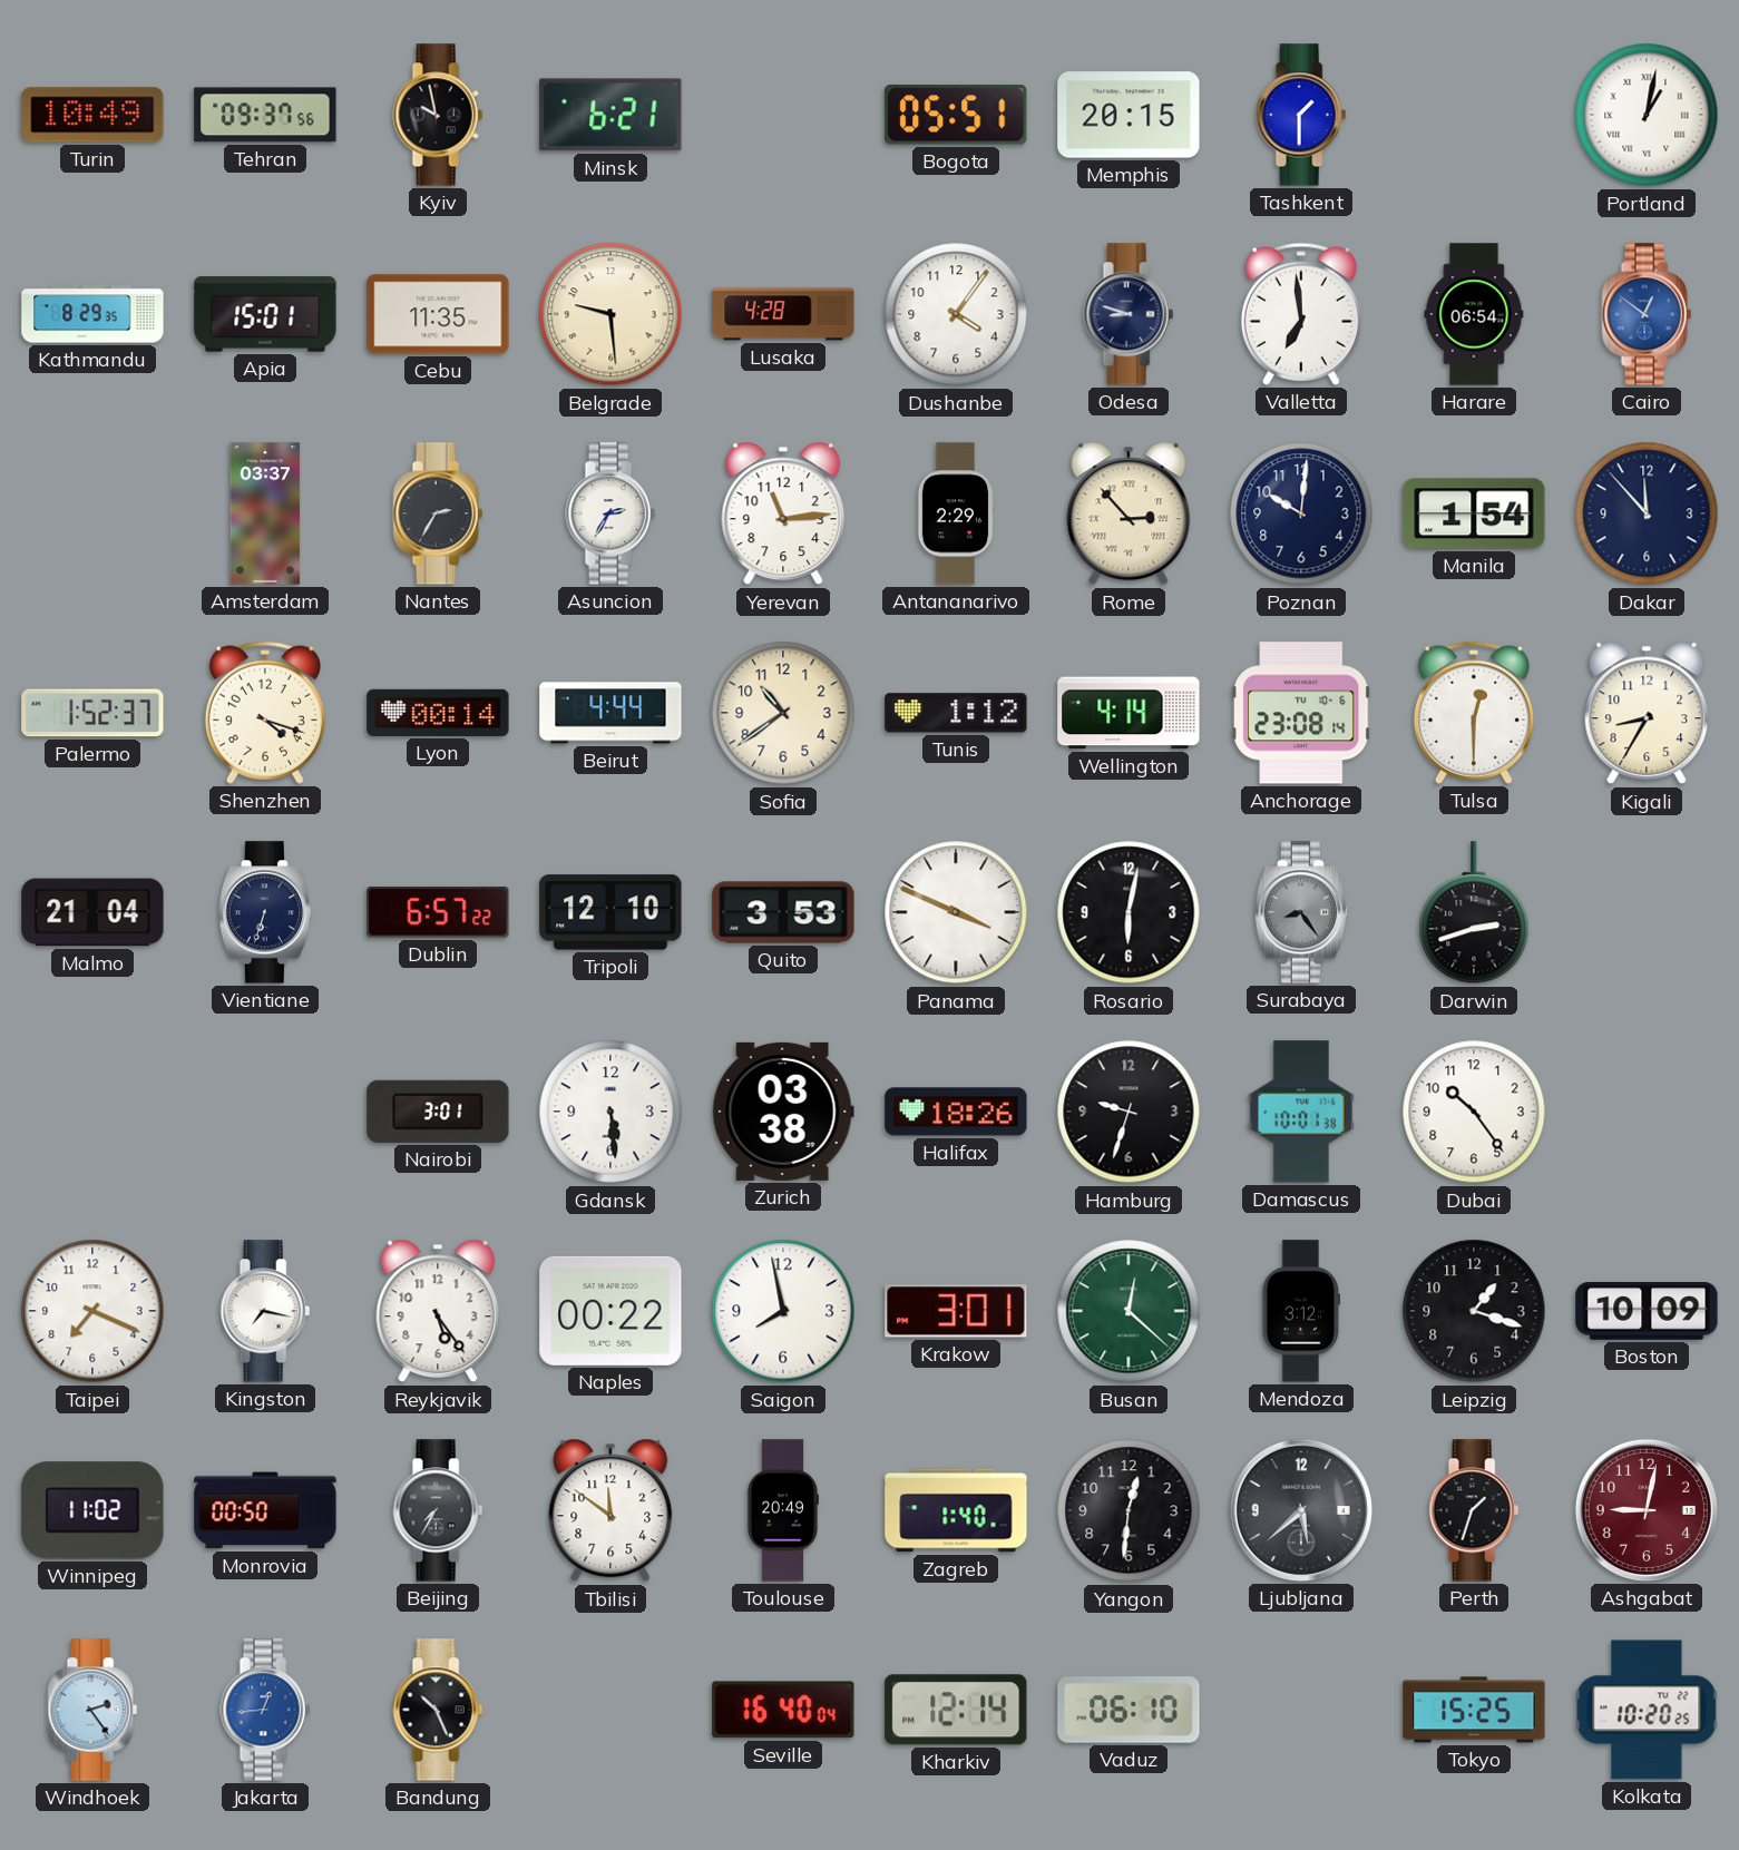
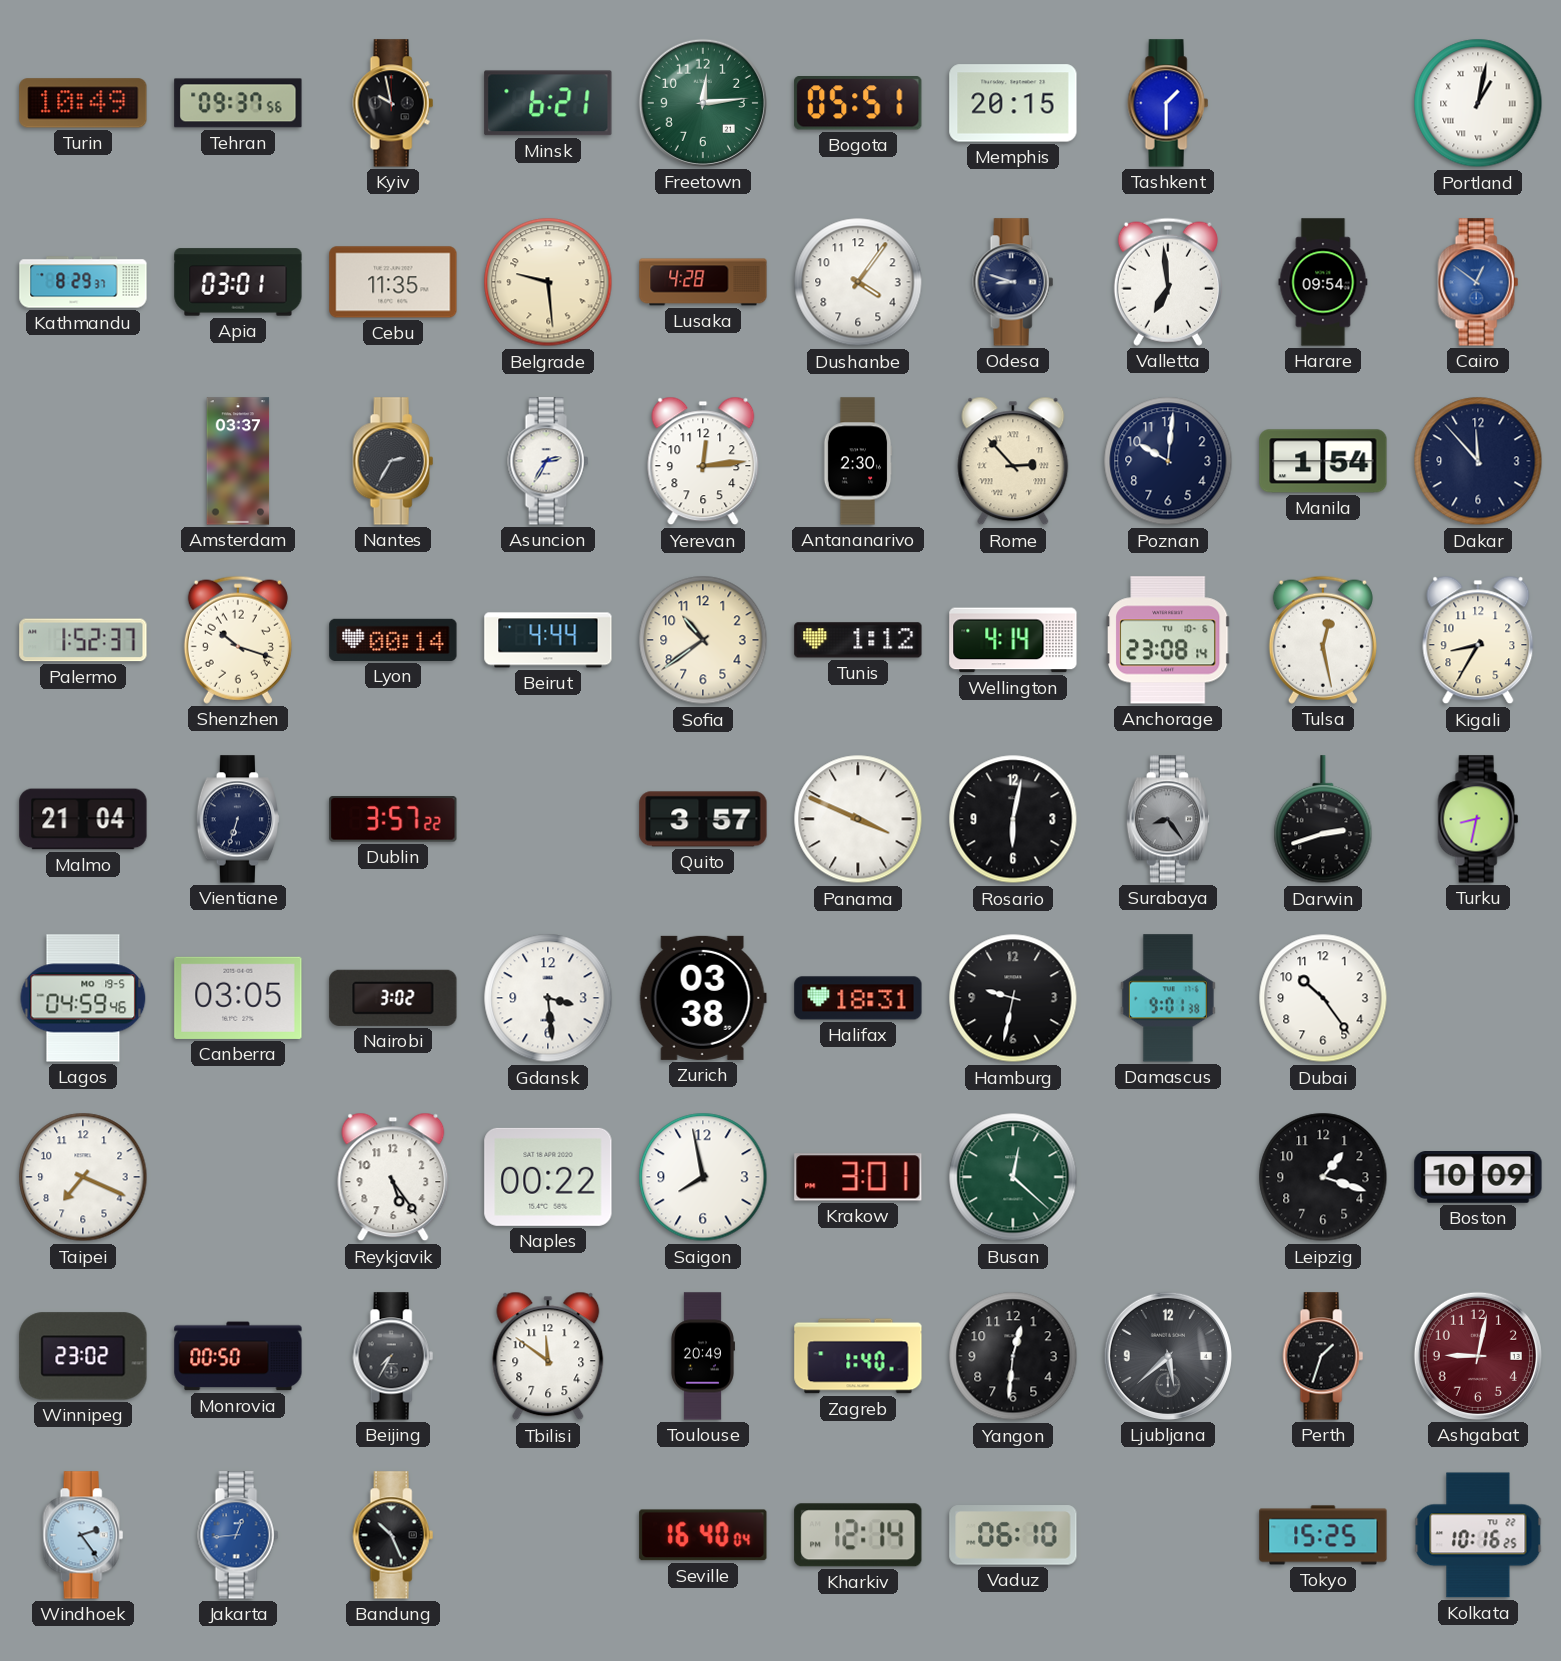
Freetown: none -> 12:14 (703, 103)
Kathmandu: 8:29:35 -> 8:29:37 (83, 282)
Apia: 15:01 -> 03:01 (238, 282)
Harare: 06:54 -> 09:54 (1323, 282)
Yerevan: 11:14 -> 12:14 (703, 461)
Antananarivo: 2:29 -> 2:30 (858, 461)
Shenzhen: 4:18 -> 10:18 (238, 640)
Tulsa: 12:30 -> 12:28 (1323, 640)
Dublin: 6:57 -> 3:57 (393, 819)
Tripoli: 12:10 -> none (610, 912)
Quito: 3:53 -> 3:57 (703, 819)
Turku: none -> 8:32 (1478, 819)
Lagos: none -> 04:59 (83, 998)
Canberra: none -> 03:05 (238, 998)
Nairobi: 3:01 -> 3:02 (393, 998)
Gdansk: 5:29 -> 3:29 (548, 998)
Halifax: 18:26 -> 18:31 (858, 998)
Hamburg: 9:33 -> 9:32 (1013, 998)
Damascus: 10:01 -> 9:01 (1168, 998)
Kingston: 7:17 -> none (265, 1311)
Mendoza: 3:12 -> none (1301, 1311)
Winnipeg: 11:02 -> 23:02 (83, 1356)
Kolkata: 10:20 -> 10:16 (1478, 1535)
